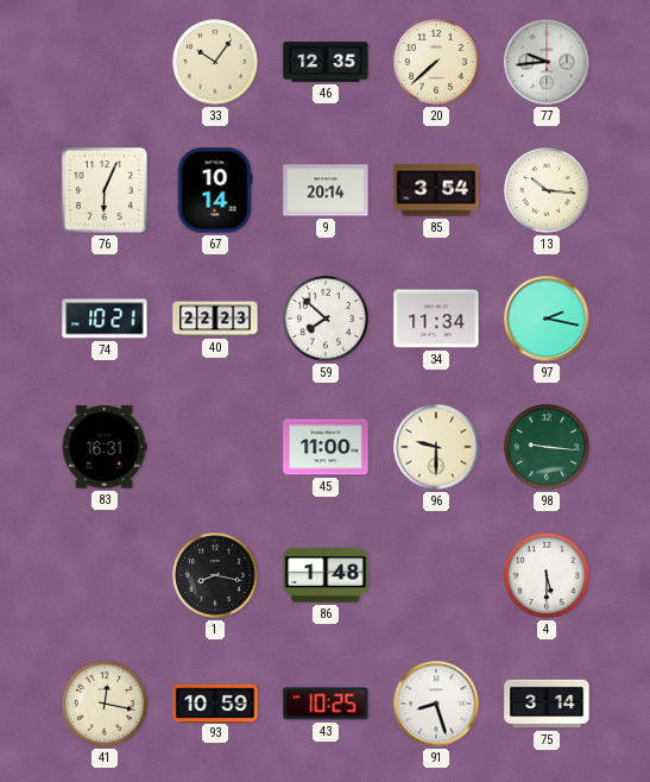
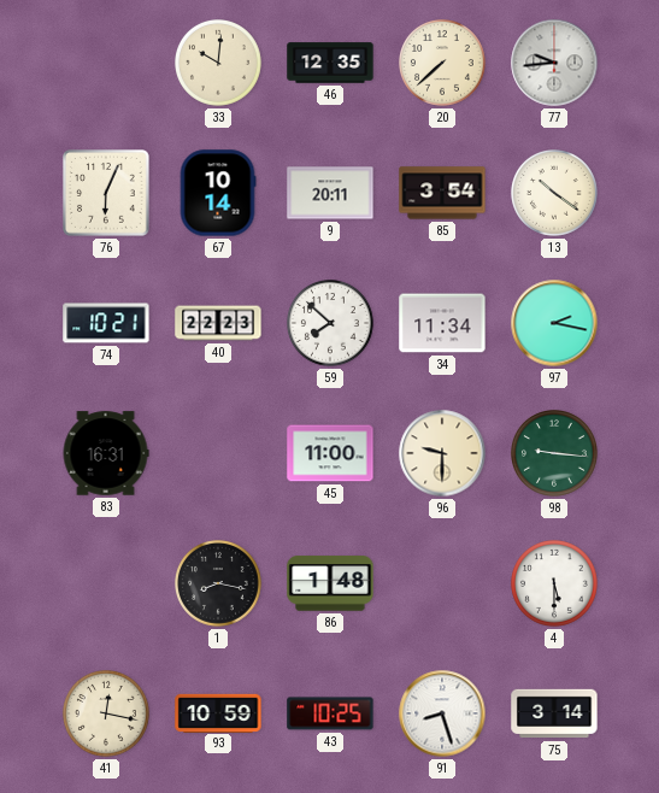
33: 10:06 -> 10:01 (219, 64)
9: 20:14 -> 20:11 (330, 193)
13: 10:16 -> 10:21 (555, 194)
